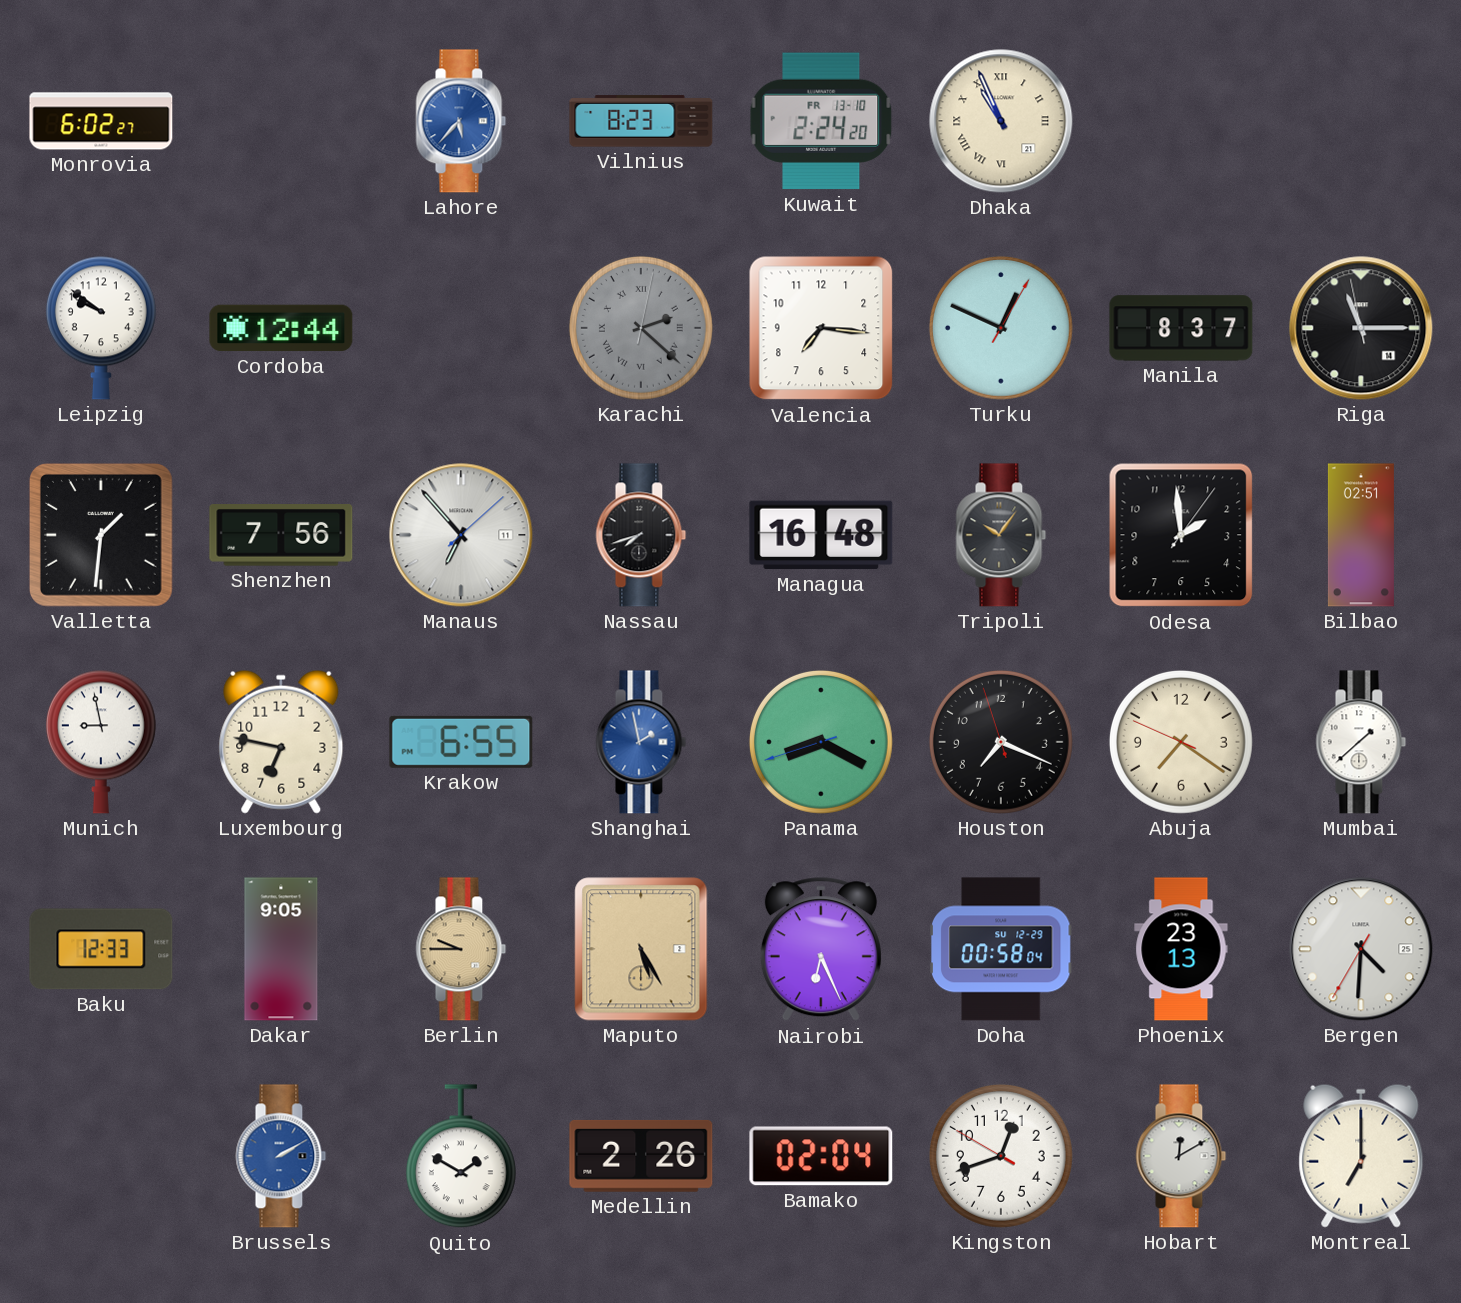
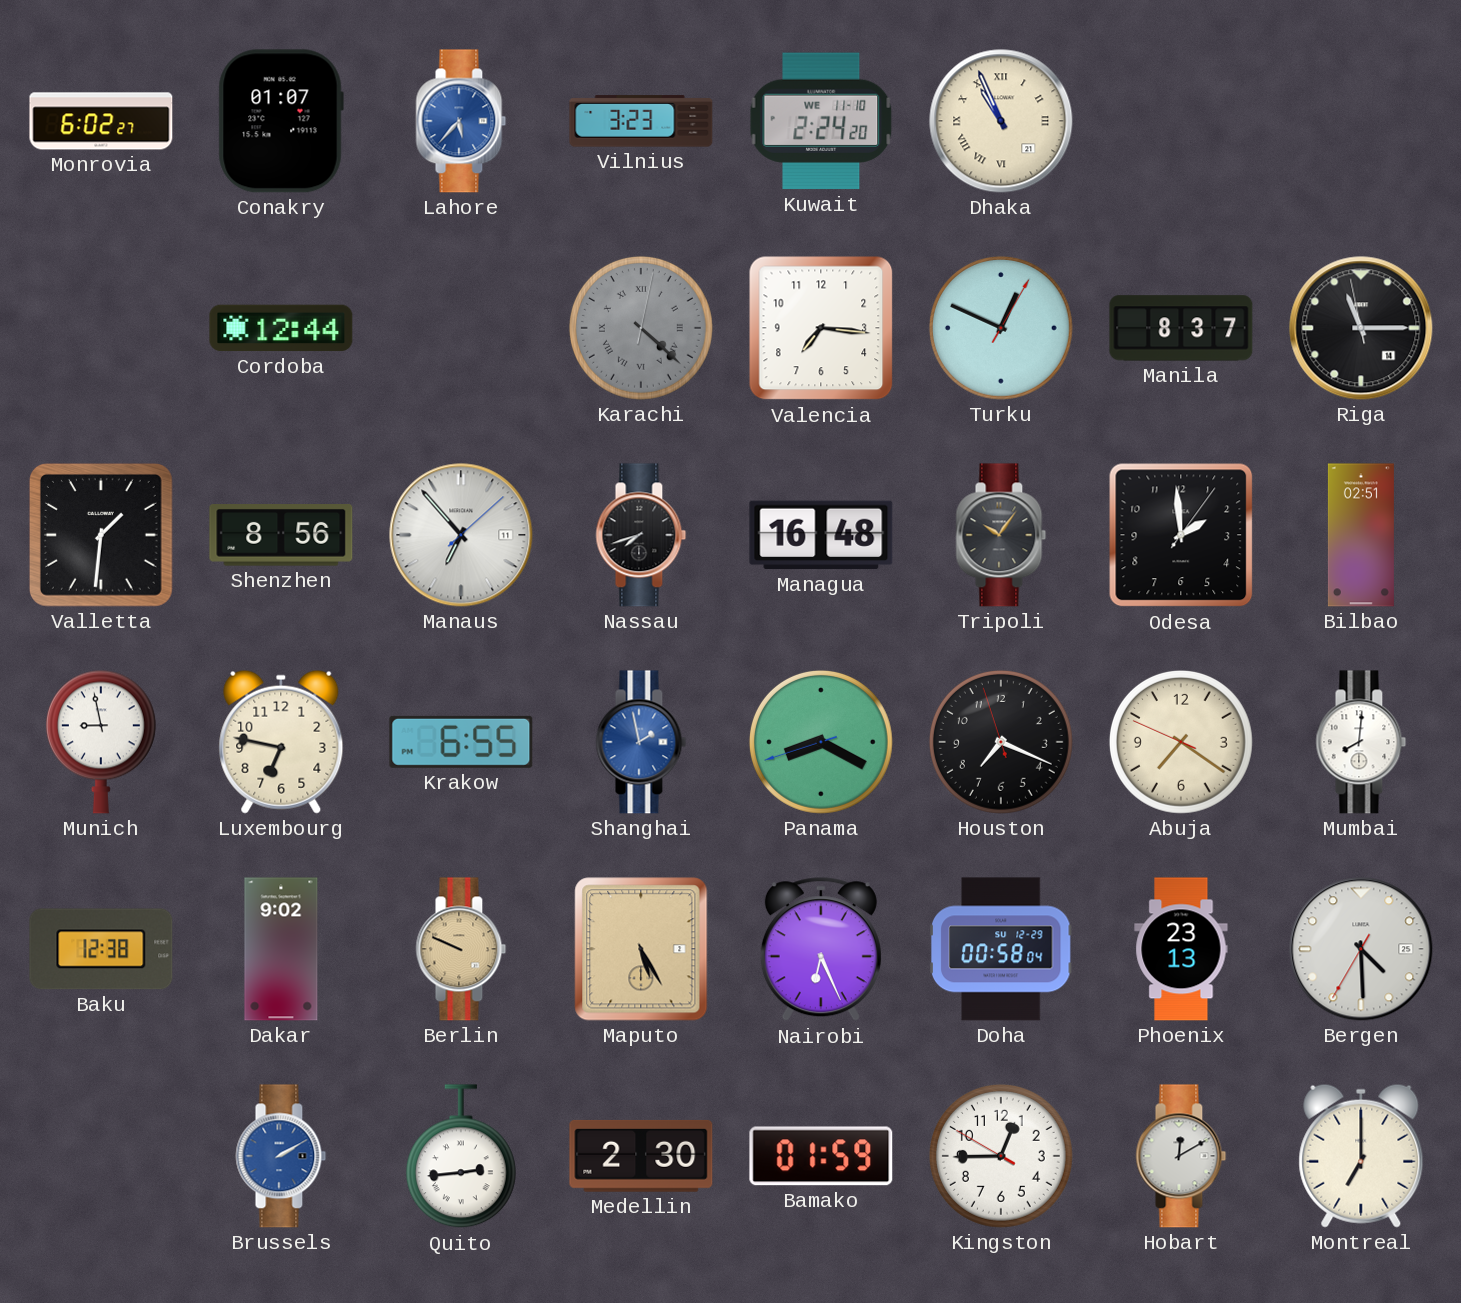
Conakry: none -> 01:07 (281, 121)
Vilnius: 8:23 -> 3:23 (641, 121)
Kuwait date: FR 13-10 -> WE 11-10 (821, 121)
Leipzig: 9:51 -> none (101, 328)
Karachi: 2:22 -> 4:22 (641, 328)
Shenzhen: 7:56 -> 8:56 (281, 536)
Mumbai: 1:38 -> 8:01 (1361, 742)
Baku: 12:33 -> 12:38 (101, 949)
Dakar: 9:05 -> 9:02 (281, 949)
Berlin: 9:45 -> 9:49 (461, 949)
Bergen: 4:30 -> 4:29 (1361, 949)
Quito: 1:50 -> 2:44 (461, 1157)
Medellin: 2:26 -> 2:30 (641, 1156)
Bamako: 02:04 -> 01:59 (821, 1156)
Kingston: 12:41 -> 12:44 (1001, 1156)
